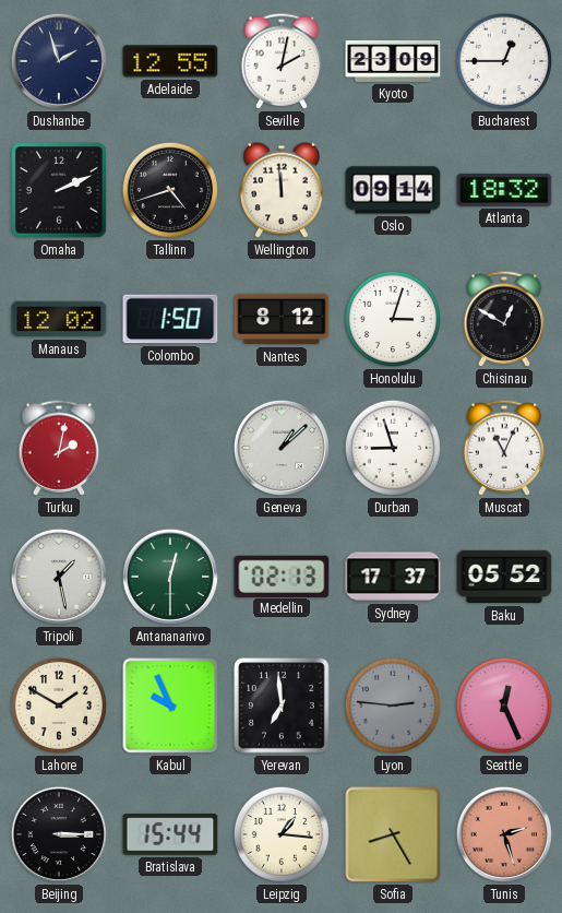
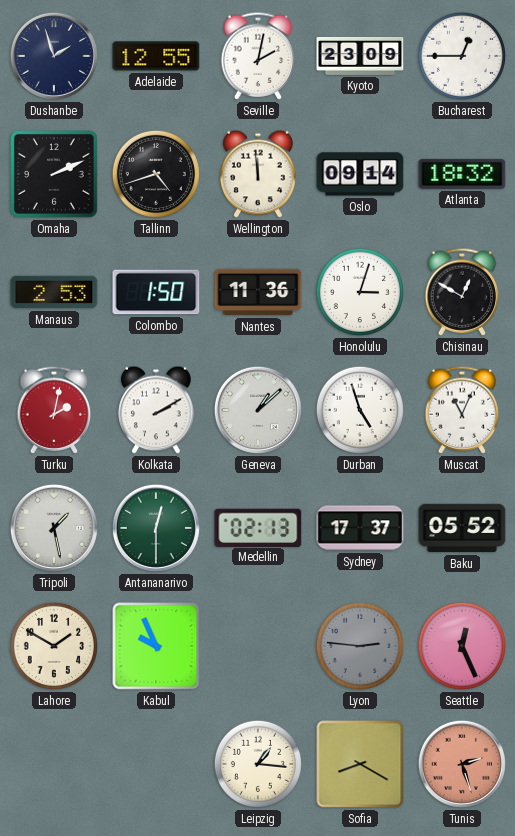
Manaus: 12:02 -> 2:53 (54, 292)
Nantes: 8:12 -> 11:36 (258, 292)
Kolkata: none -> 2:10 (156, 410)
Durban: 8:57 -> 4:57 (360, 410)
Yerevan: 6:59 -> none (282, 705)
Beijing: 3:15 -> none (59, 834)
Bratislava: 15:44 -> none (170, 835)
Sofia: 8:25 -> 8:20 (360, 764)
